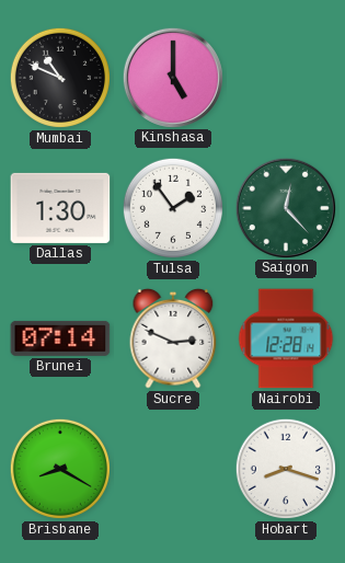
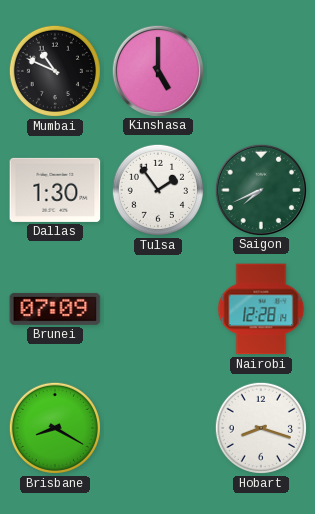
Saigon: 12:23 -> 7:41 (260, 189)
Brunei: 07:14 -> 07:09 (55, 309)
Sucre: 2:49 -> none (173, 338)
